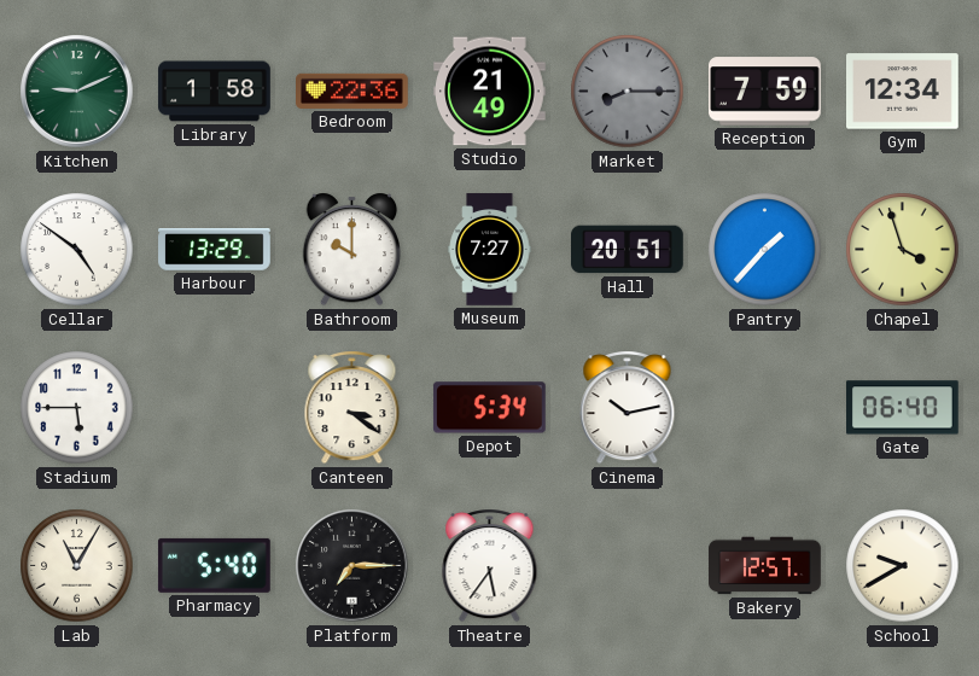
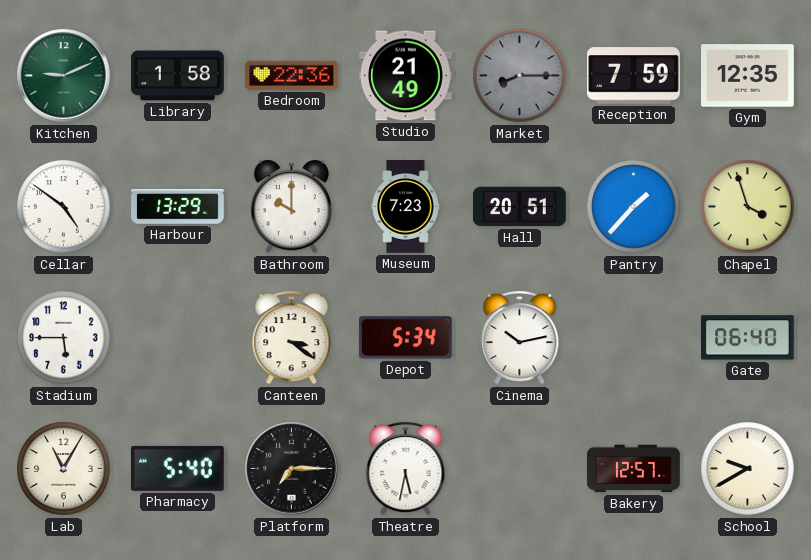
Gym: 12:34 -> 12:35 (748, 76)
Museum: 7:27 -> 7:23 (406, 207)
Theatre: 5:36 -> 5:32 (406, 469)
